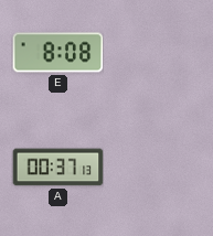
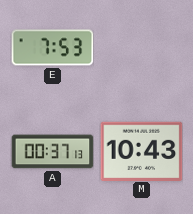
E: 8:08 -> 7:53 (52, 48)
M: none -> 10:43 (141, 151)
